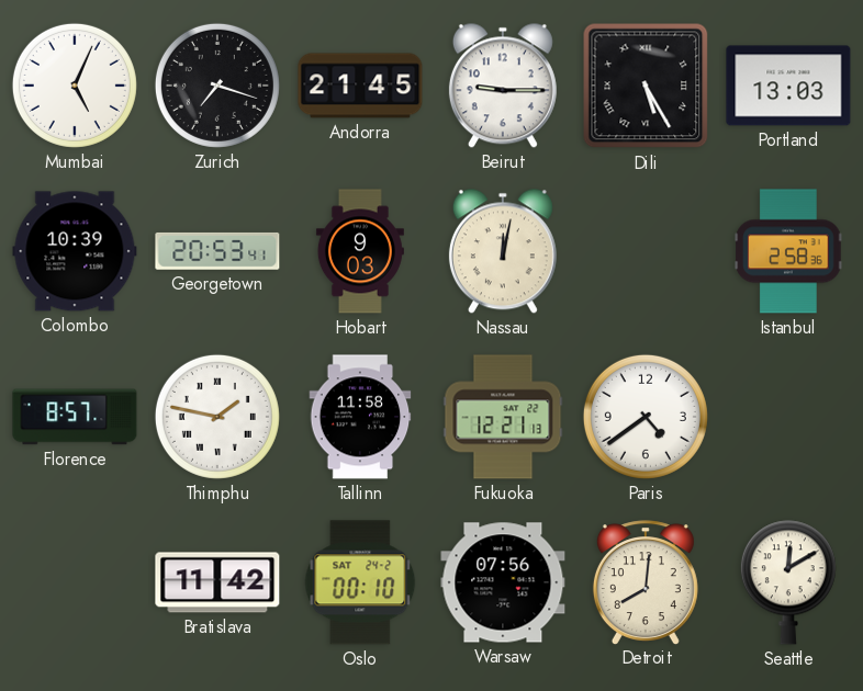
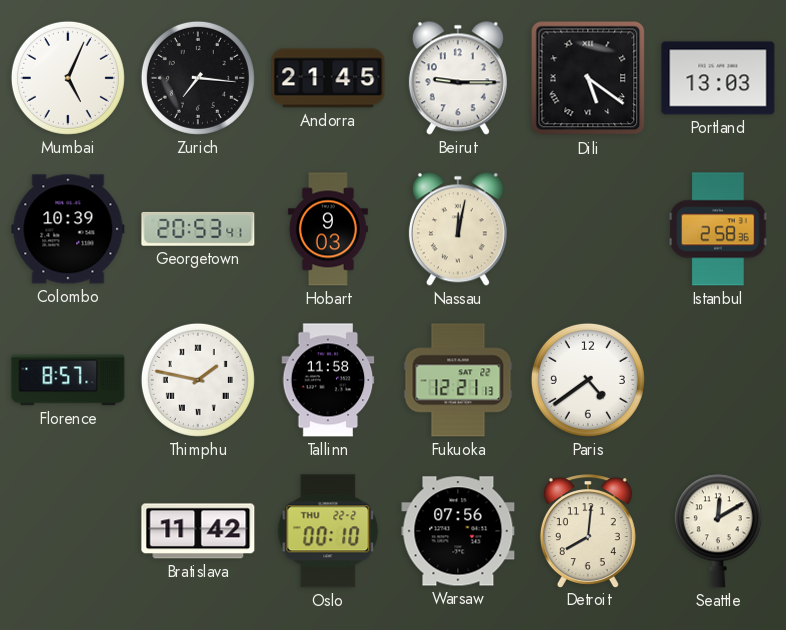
Zurich: 7:18 -> 7:16 (198, 78)
Dili: 5:25 -> 5:21 (588, 78)
Oslo date: SAT 24-2 -> THU 22-2 (328, 531)
